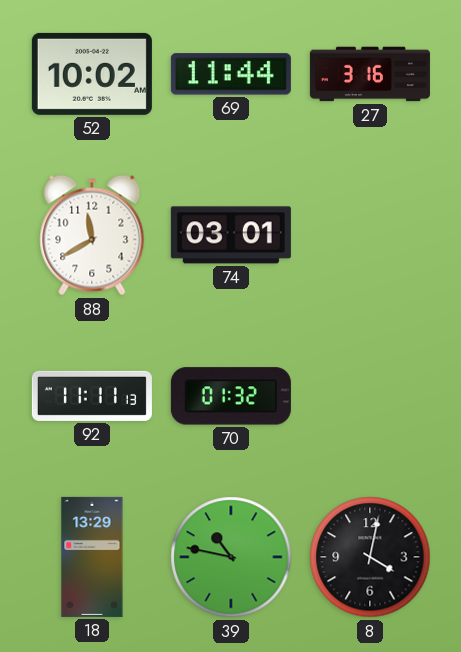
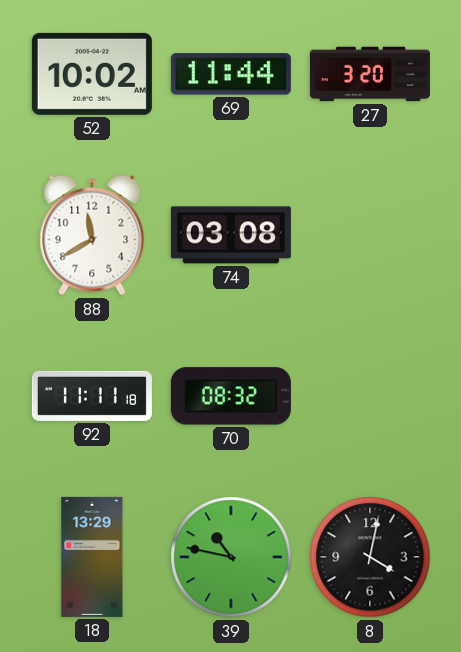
27: 3:16 -> 3:20 (370, 74)
74: 03:01 -> 03:08 (231, 235)
92: 11:11:13 -> 11:11:18 (92, 396)
70: 01:32 -> 08:32 (231, 396)
